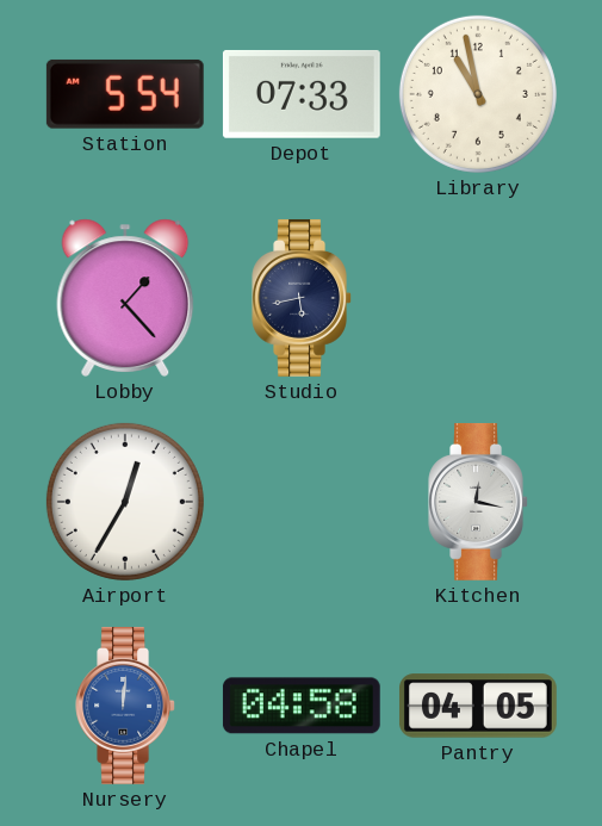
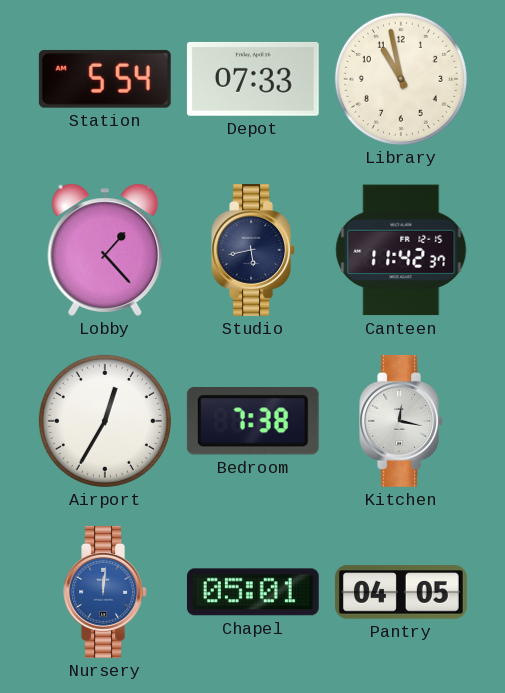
Canteen: none -> 11:42 (401, 250)
Bedroom: none -> 7:38 (253, 422)
Chapel: 04:58 -> 05:01 (253, 592)
